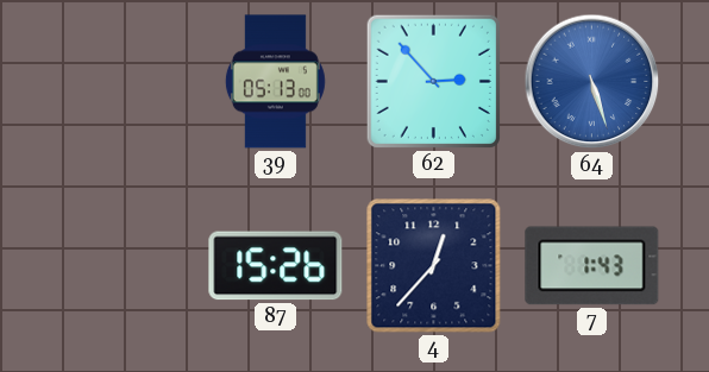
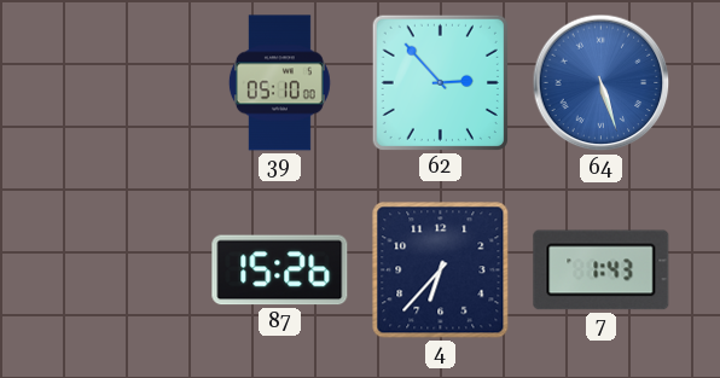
39: 05:13 -> 05:10 (279, 83)
4: 12:37 -> 6:37 (441, 271)
